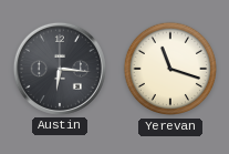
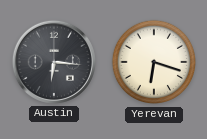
Yerevan: 11:18 -> 6:18 (154, 62)
